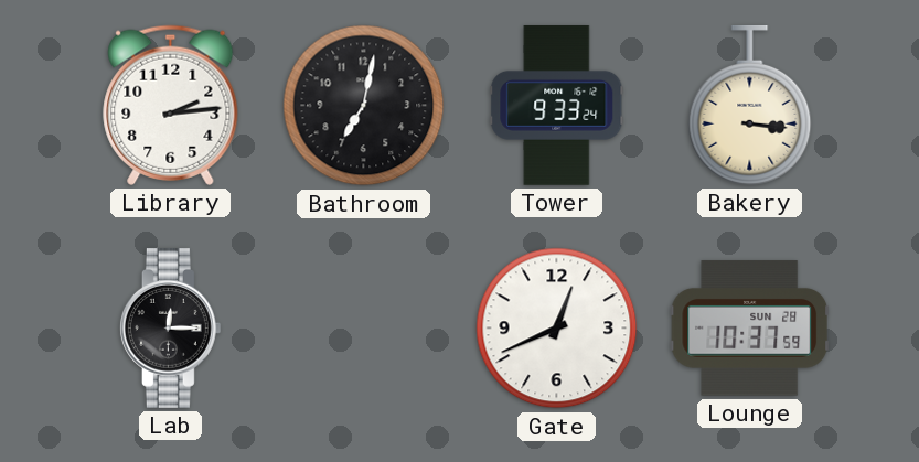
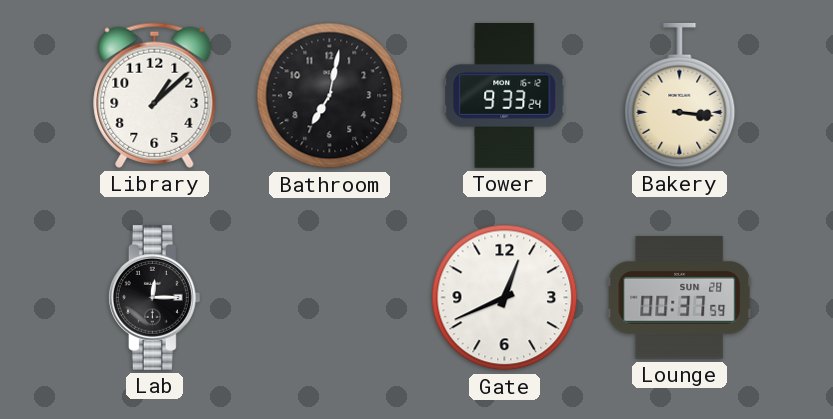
Library: 2:14 -> 1:08 (155, 95)
Lounge: 10:37 -> 00:37 (680, 298)
